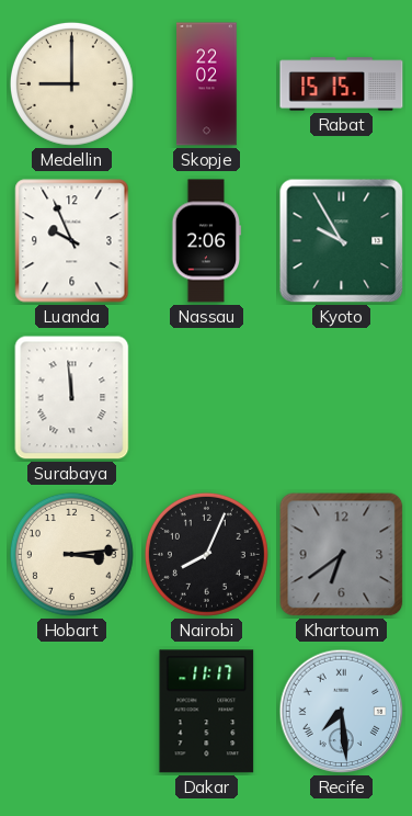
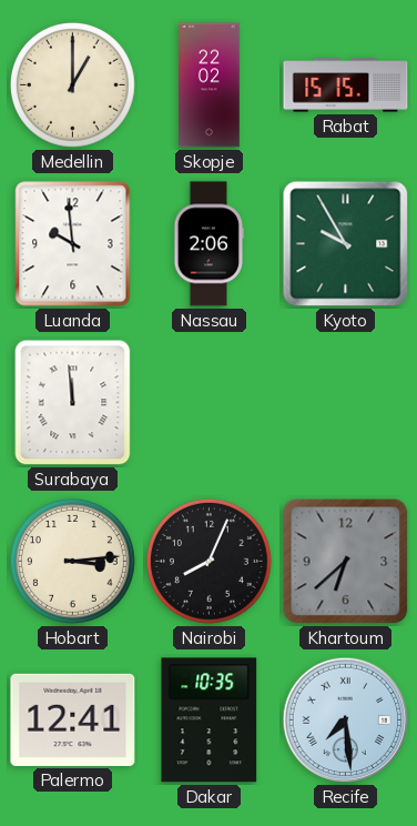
Medellin: 9:00 -> 1:00 (72, 84)
Luanda: 9:56 -> 9:59 (73, 244)
Khartoum: 6:39 -> 6:38 (346, 562)
Palermo: none -> 12:41 (73, 719)
Dakar: 11:17 -> 10:35 (210, 721)
